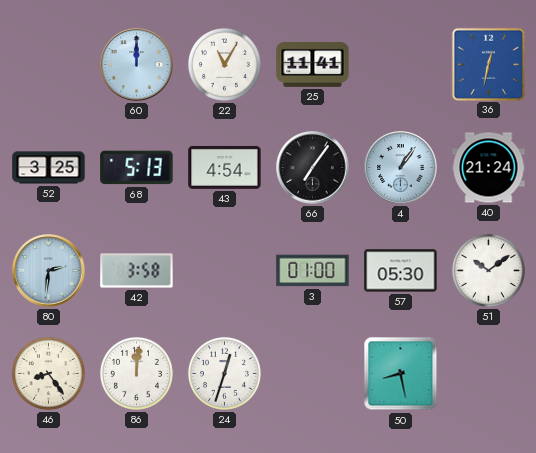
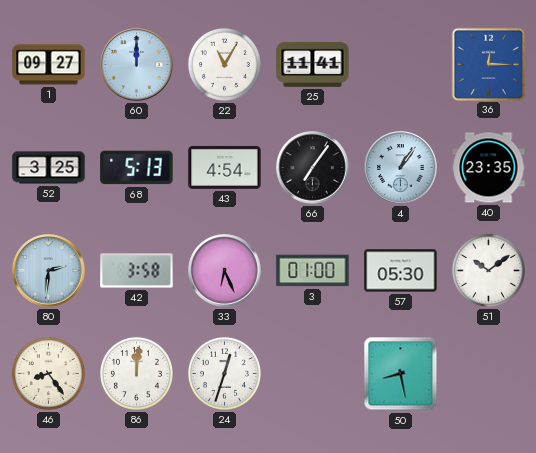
1: none -> 09:27 (49, 65)
36: 12:32 -> 12:15 (488, 64)
40: 21:24 -> 23:35 (489, 168)
33: none -> 6:26 (225, 271)
